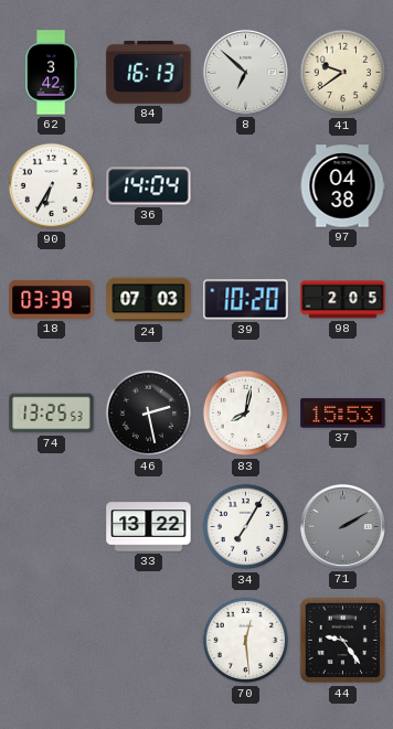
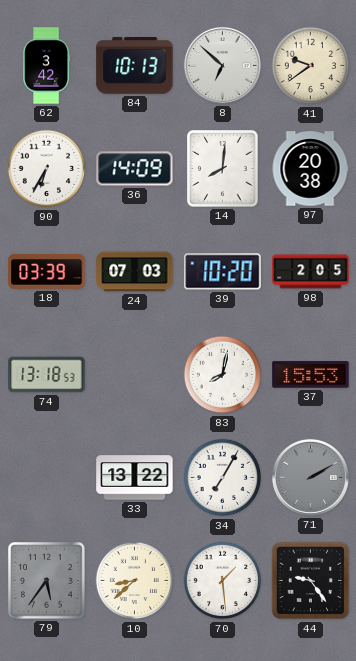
84: 16:13 -> 10:13 (135, 66)
36: 14:04 -> 14:09 (135, 169)
14: none -> 8:01 (223, 169)
97: 04:38 -> 20:38 (310, 169)
74: 13:25 -> 13:18 (47, 375)
46: 2:28 -> none (149, 414)
79: none -> 5:36 (47, 581)
10: none -> 8:38 (135, 581)
70: 12:29 -> 1:29 (223, 581)
